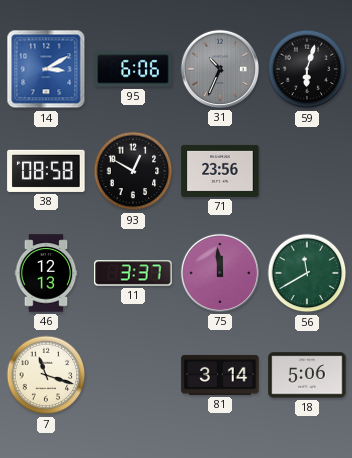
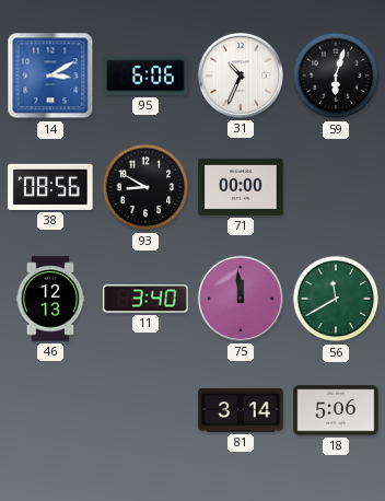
31 dial: grey -> white (241, 75)
38: 08:58 -> 08:56 (50, 187)
93: 12:50 -> 8:50 (145, 187)
71: 23:56 -> 00:00 (241, 187)
11: 3:37 -> 3:40 (145, 299)
7: 11:18 -> none (46, 375)
